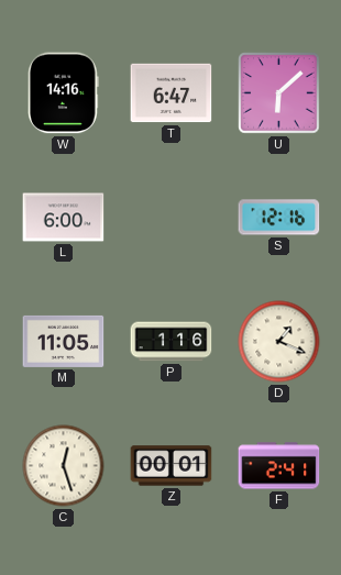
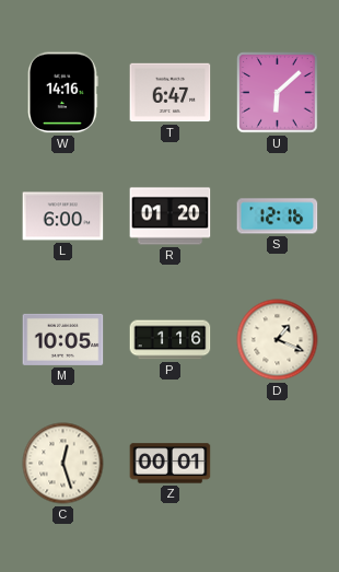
R: none -> 01:20 (171, 217)
M: 11:05 -> 10:05 (63, 339)
F: 2:41 -> none (279, 466)
